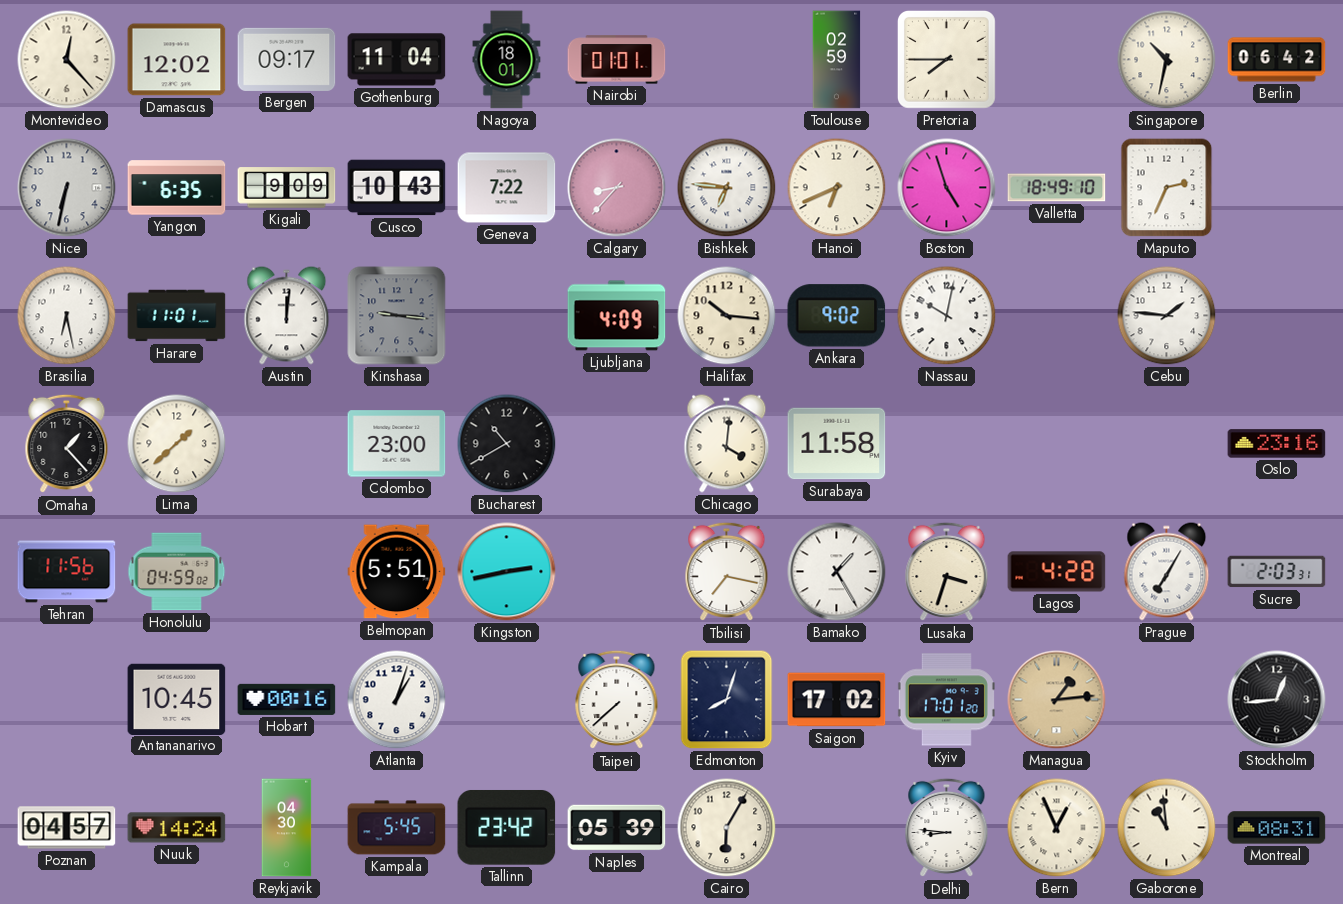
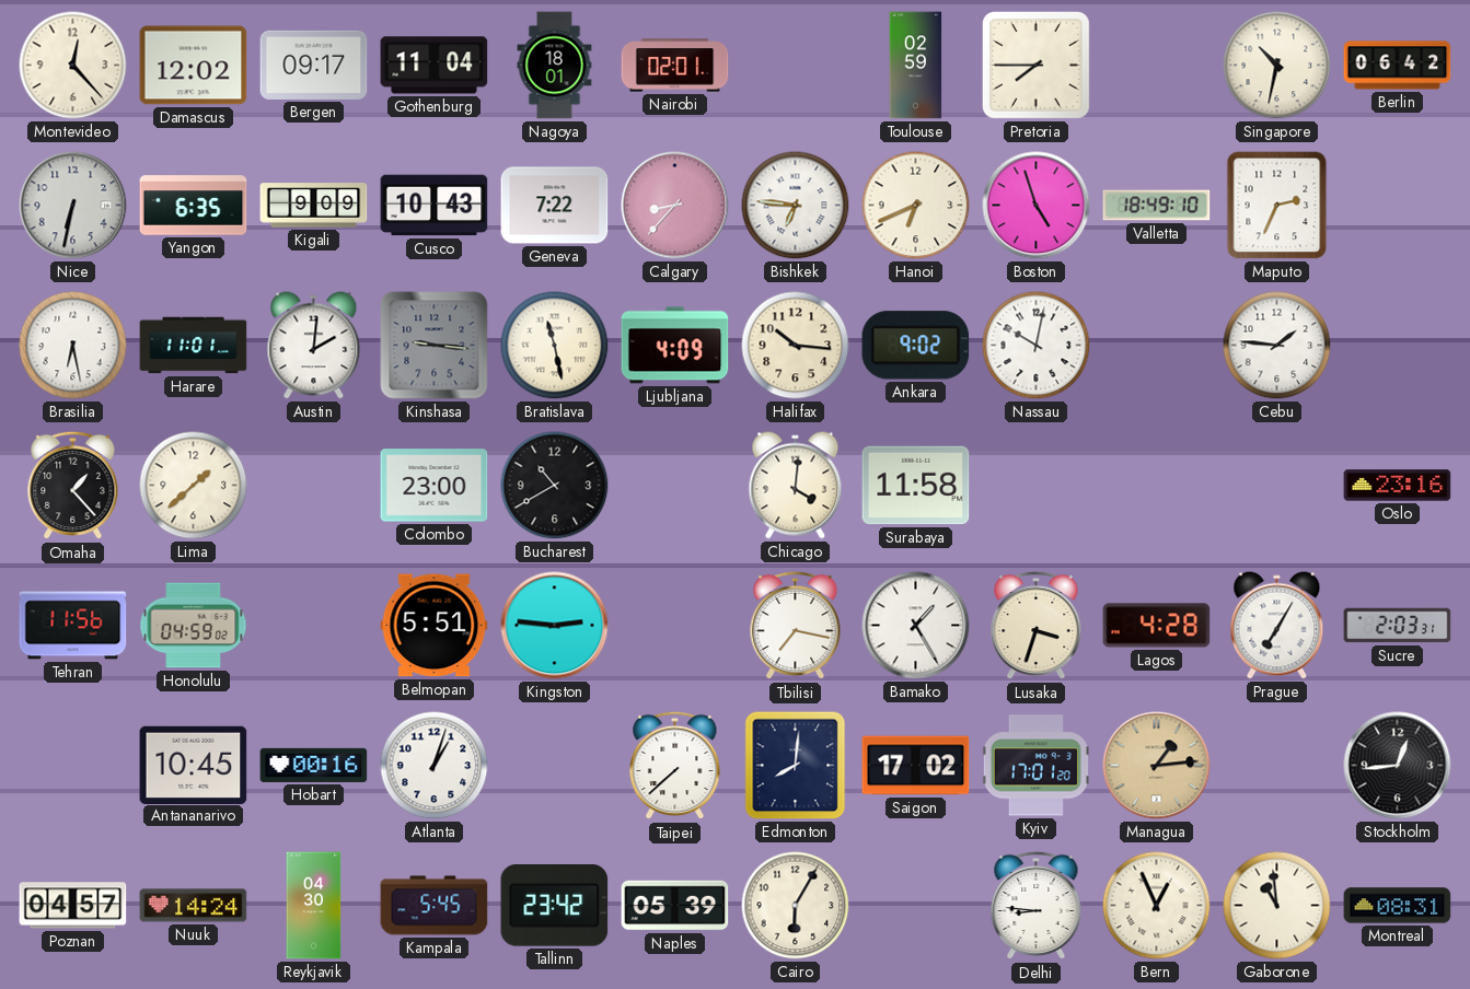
Nairobi: 01:01 -> 02:01 (675, 66)
Austin: 12:01 -> 2:01 (314, 346)
Bratislava: none -> 11:28 (555, 346)
Kingston: 2:43 -> 2:46 (555, 626)
Edmonton: 8:03 -> 8:01 (796, 766)
